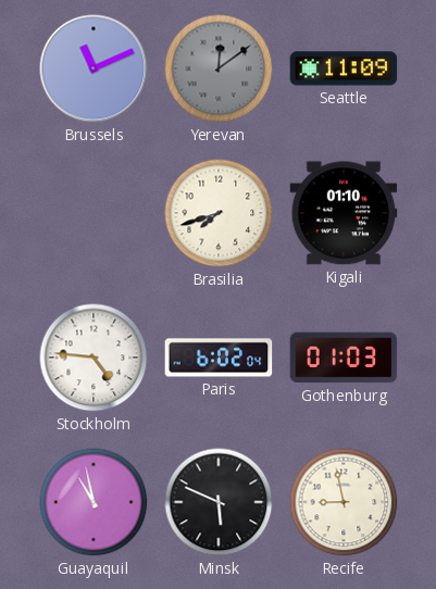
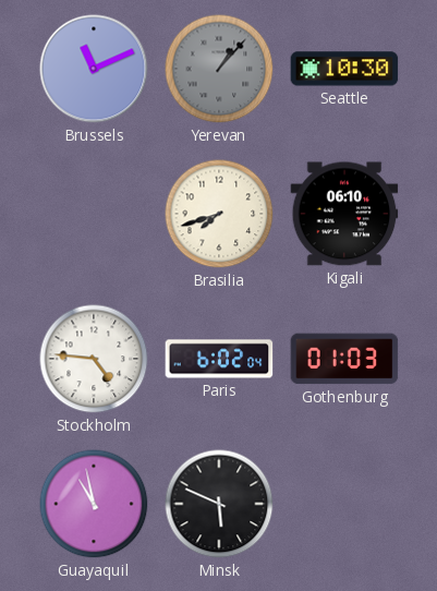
Yerevan: 12:09 -> 1:07 (219, 69)
Seattle: 11:09 -> 10:30 (344, 69)
Kigali: 01:10 -> 06:10 (344, 214)
Recife: 8:58 -> none (344, 502)
